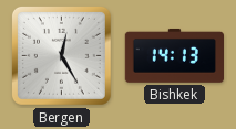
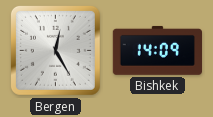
Bishkek: 14:13 -> 14:09 (157, 51)
